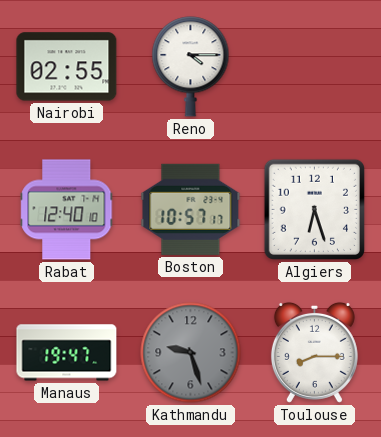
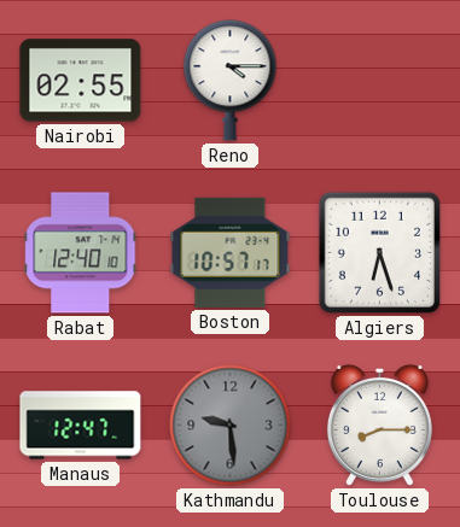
Manaus: 19:47 -> 12:47 (81, 426)
Kathmandu: 9:27 -> 9:29 (231, 426)
